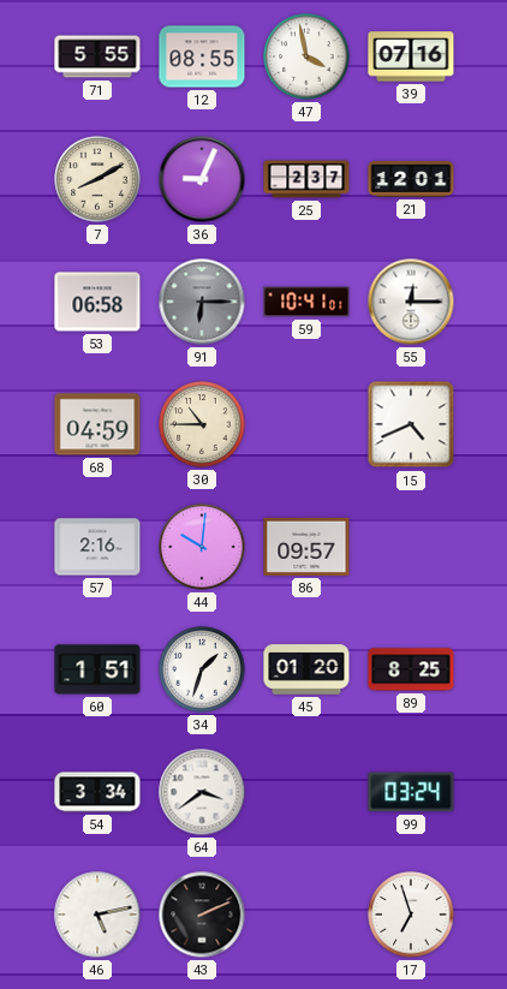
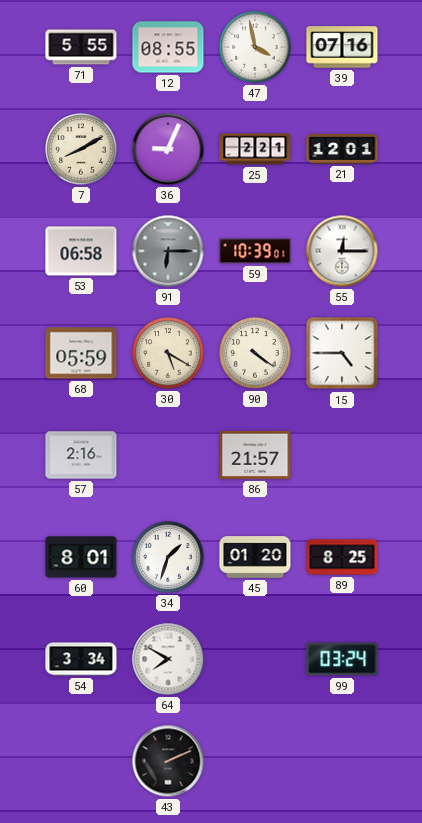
25: 2:37 -> 2:21 (255, 149)
59: 10:41 -> 10:39 (255, 251)
68: 04:59 -> 05:59 (81, 353)
30: 10:45 -> 5:20 (168, 353)
90: none -> 4:21 (255, 353)
15: 4:41 -> 4:45 (342, 353)
44: 10:01 -> none (202, 547)
86: 09:57 -> 21:57 (255, 455)
60: 1:51 -> 8:01 (81, 557)
64: 3:39 -> 7:50 (168, 659)
46: 5:13 -> none (97, 914)
17: 6:57 -> none (411, 914)
